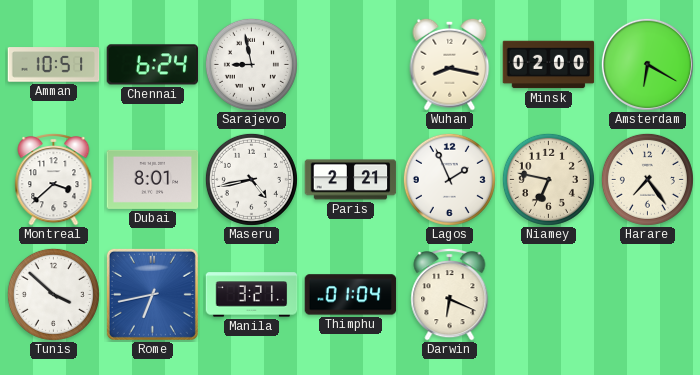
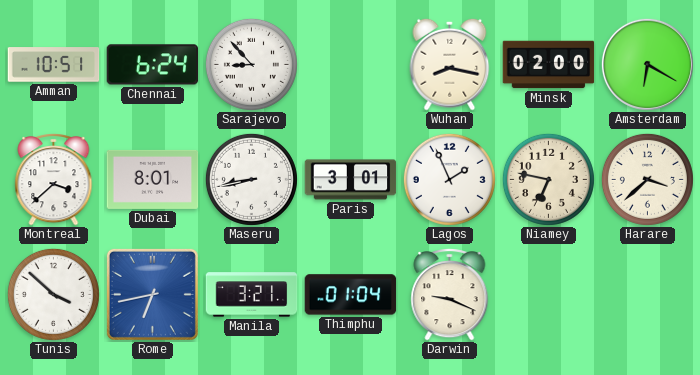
Sarajevo: 8:58 -> 8:53 (251, 64)
Maseru: 4:43 -> 8:43 (251, 179)
Paris: 2:21 -> 3:01 (351, 180)
Harare: 7:24 -> 3:38 (647, 179)
Darwin: 6:19 -> 9:19 (450, 295)
